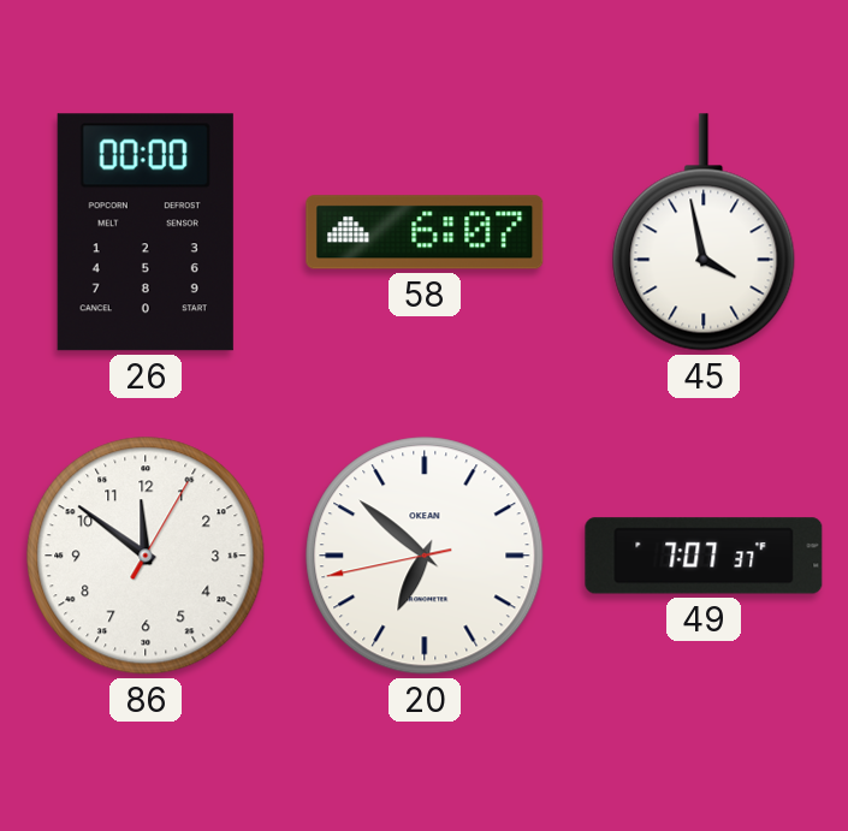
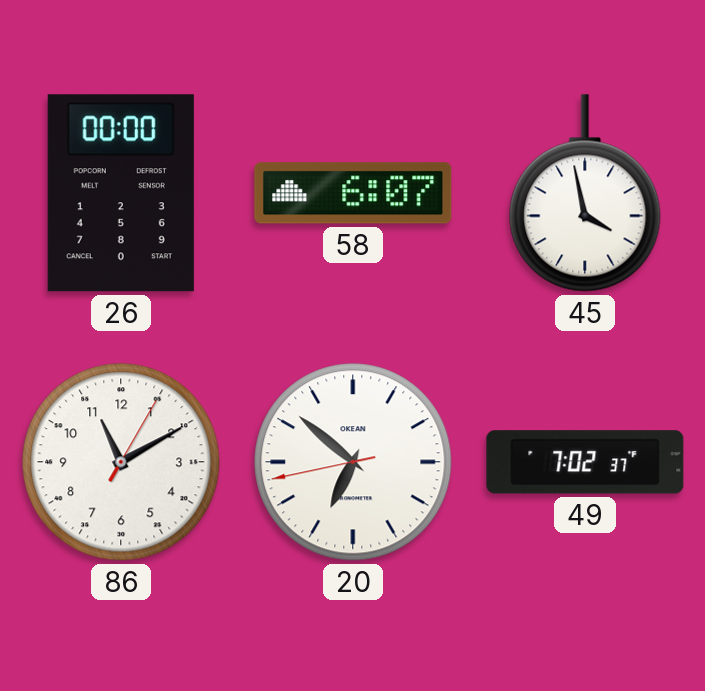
86: 11:51 -> 11:10 (121, 462)
49: 7:07 -> 7:02 (585, 462)
